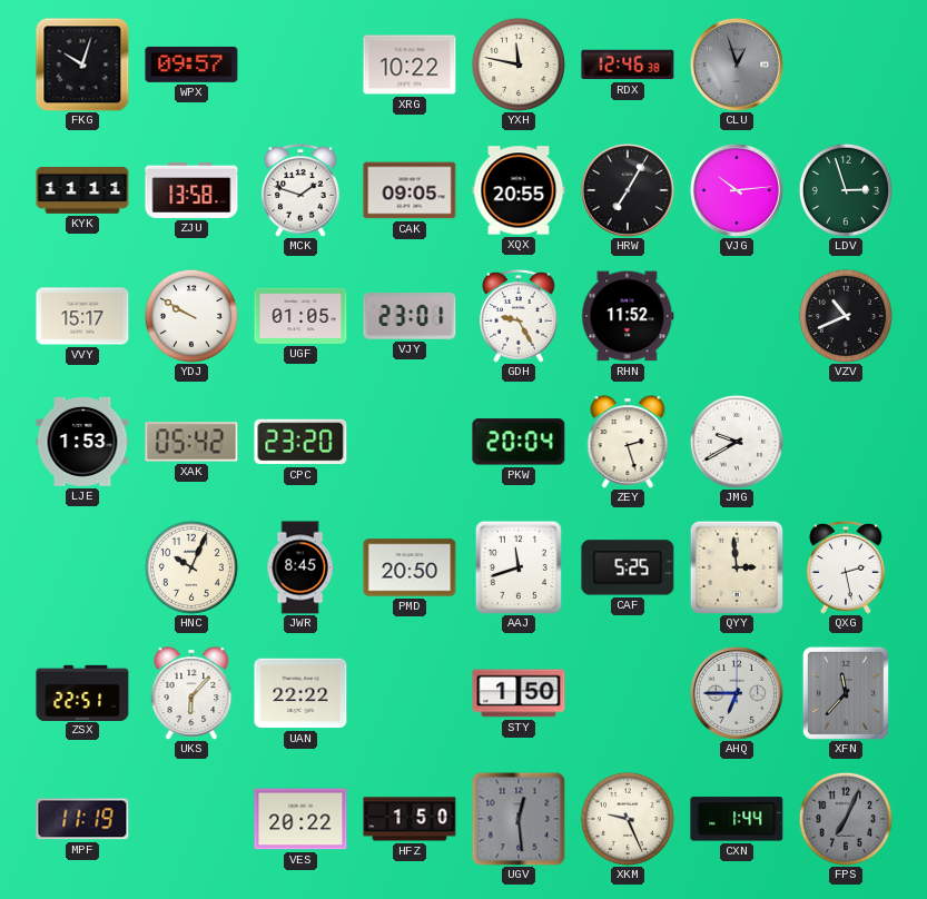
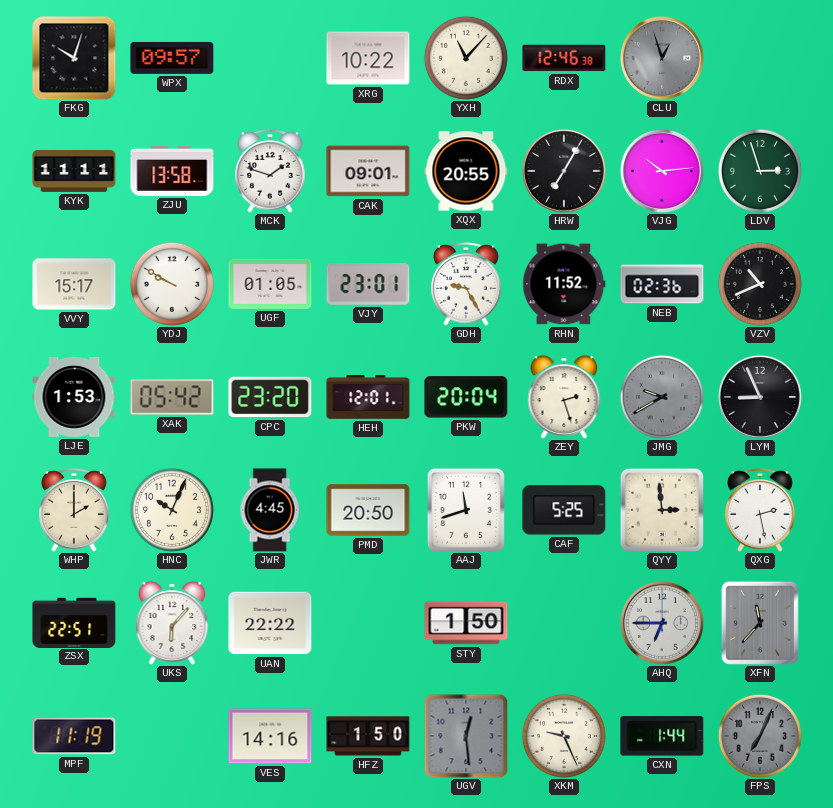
YXH: 11:47 -> 11:07 (466, 58)
CAK: 09:05 -> 09:01 (368, 171)
NEB: none -> 02:36 (662, 284)
HEH: none -> 12:01 (368, 397)
JMG dial: white -> grey (662, 397)
LYM: none -> 8:56 (760, 397)
WHP: none -> 2:00 (74, 511)
JWR: 8:45 -> 4:45 (270, 510)
VES: 20:22 -> 14:16 (270, 736)
